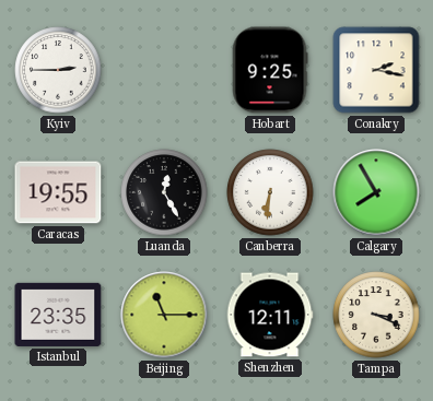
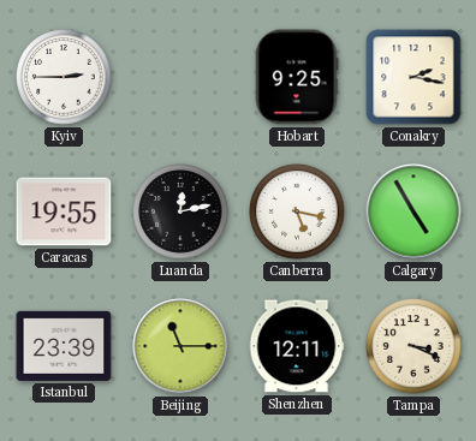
Luanda: 12:25 -> 12:13 (180, 211)
Canberra: 6:31 -> 5:17 (297, 211)
Calgary: 7:55 -> 4:55 (413, 211)
Istanbul: 23:35 -> 23:39 (64, 346)
